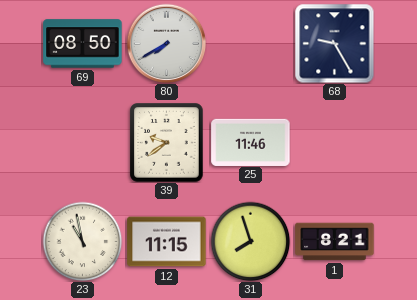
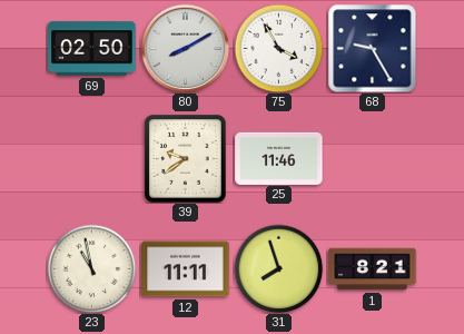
69: 08:50 -> 02:50 (92, 49)
80: 7:40 -> 8:10 (185, 48)
75: none -> 3:55 (278, 48)
12: 11:15 -> 11:11 (186, 269)
